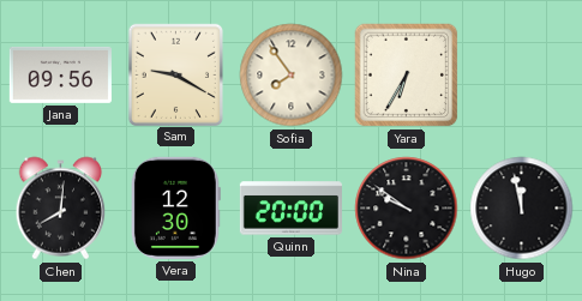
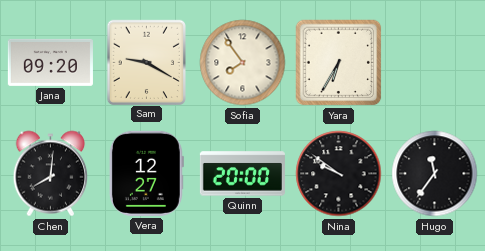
Jana: 09:56 -> 09:20 (50, 62)
Vera: 12:30 -> 12:27 (146, 173)
Hugo: 11:58 -> 11:36 (435, 174)
